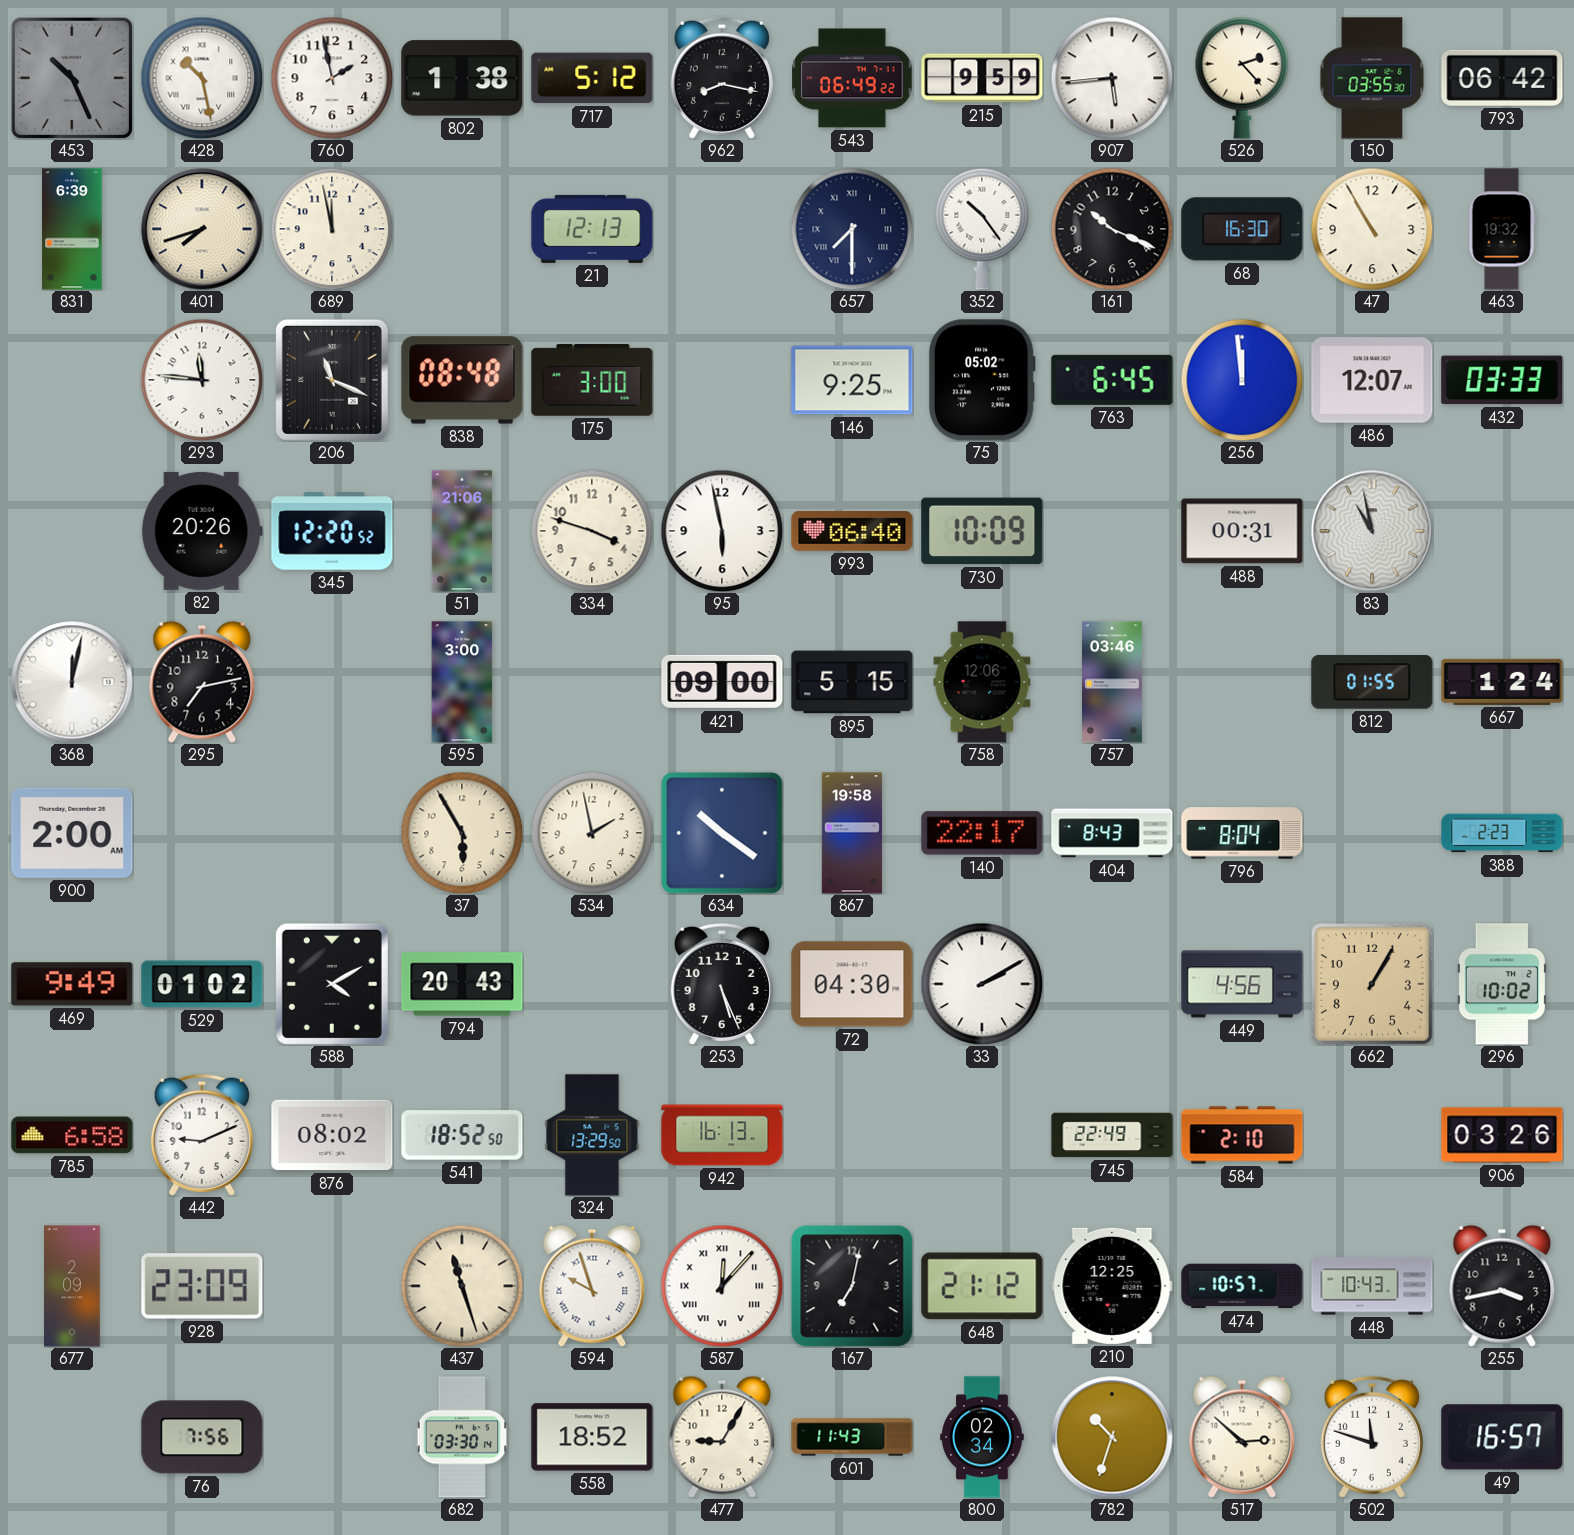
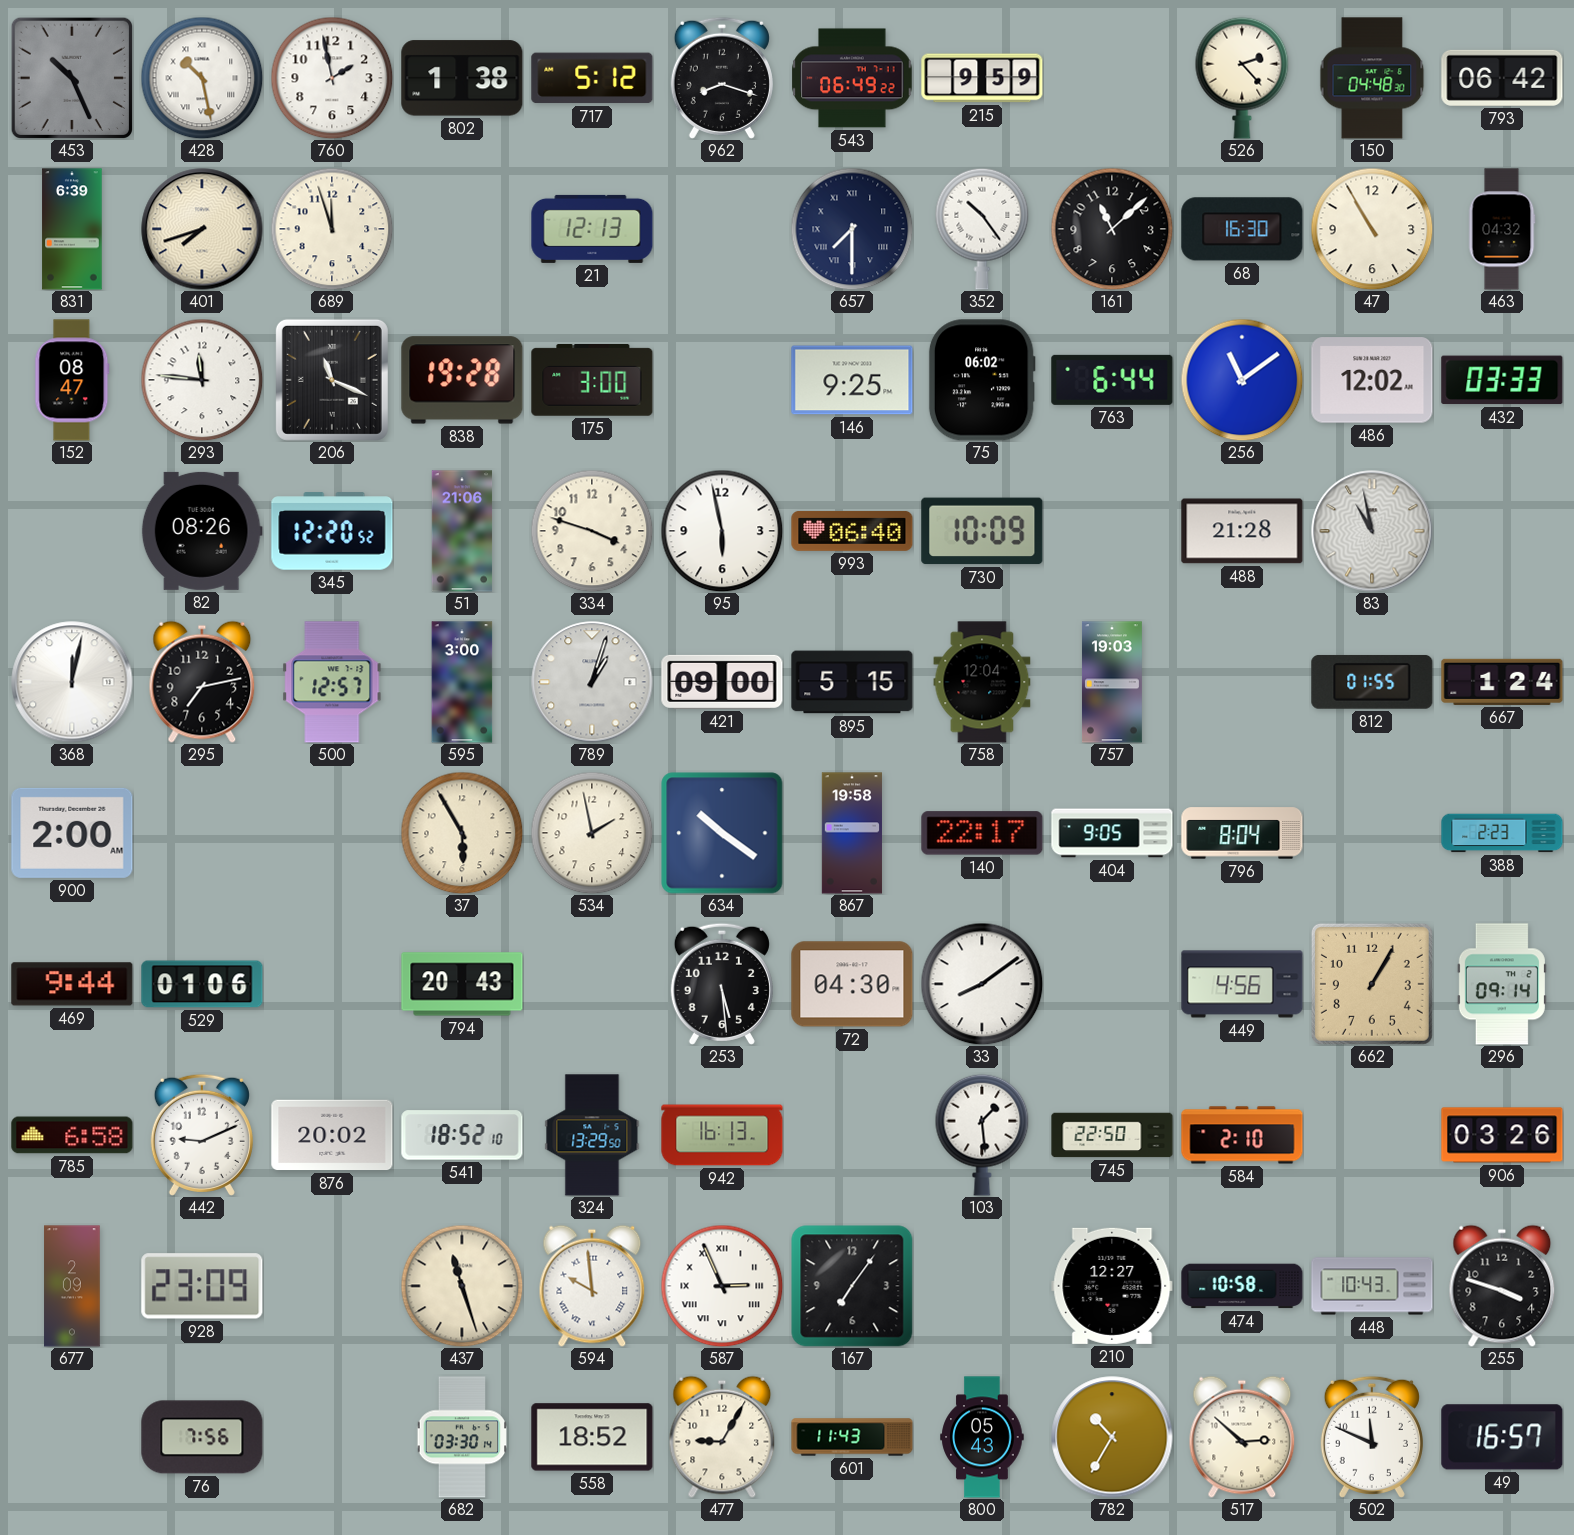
962: 8:17 -> 8:18 (722, 78)
907: 5:44 -> none (1112, 78)
150: 03:55 -> 04:48 (1372, 78)
689: 11:58 -> 11:57 (332, 229)
161: 10:19 -> 11:08 (1112, 229)
463: 19:32 -> 04:32 (1502, 229)
152: none -> 08:47 (72, 380)
838: 08:48 -> 19:28 (462, 380)
75: 05:02 -> 06:02 (982, 380)
763: 6:45 -> 6:44 (1112, 380)
256: 11:59 -> 11:09 (1242, 380)
486: 12:07 -> 12:02 (1372, 380)
82: 20:26 -> 08:26 (202, 531)
488: 00:31 -> 21:28 (1242, 531)
500: none -> 12:57 (332, 682)
789: none -> 1:03 (592, 682)
758: 12:06 -> 12:04 (982, 682)
757: 03:46 -> 19:03 (1112, 682)
404: 8:43 -> 9:05 (1112, 833)
469: 9:49 -> 9:44 (72, 984)
529: 01:02 -> 01:06 (202, 984)
588: 4:10 -> none (332, 984)
253: 5:26 -> 5:29 (722, 984)
33: 2:10 -> 8:09 (982, 984)
296: 10:02 -> 09:14 (1502, 984)
876: 08:02 -> 20:02 (332, 1135)
541: 18:52:50 -> 18:52:10 (462, 1135)
103: none -> 1:29 (982, 1135)
745: 22:49 -> 22:50 (1112, 1135)
594: 9:57 -> 9:59 (592, 1286)
587: 12:07 -> 2:56 (722, 1286)
167: 7:02 -> 7:06 (852, 1286)
648: 21:12 -> none (982, 1286)
210: 12:25 -> 12:27 (1112, 1286)
474: 10:57 -> 10:58 (1242, 1286)
255: 3:43 -> 3:48 (1502, 1286)
800: 02:34 -> 05:43 (982, 1437)
782: 10:33 -> 10:35 (1112, 1437)
502: 11:48 -> 11:49 (1372, 1437)
